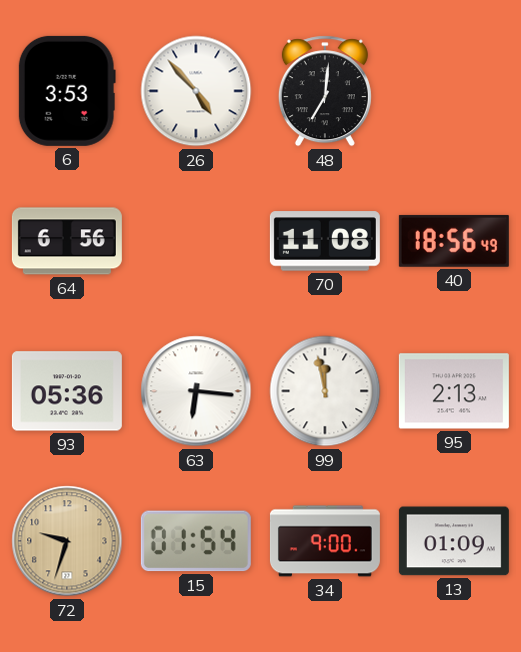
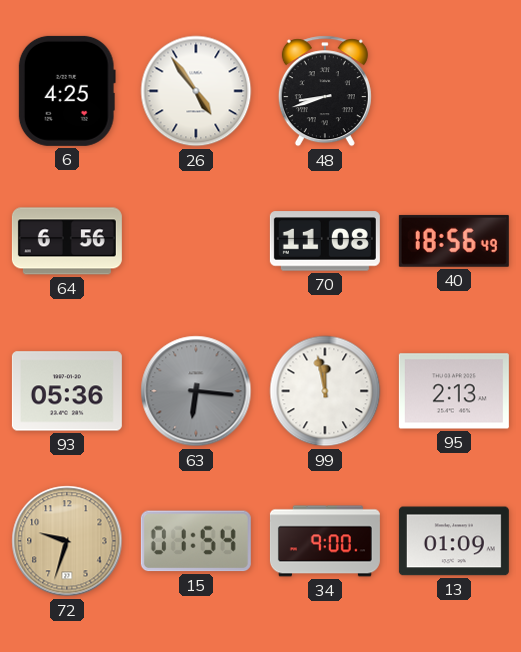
6: 3:53 -> 4:25 (67, 91)
26: 4:53 -> 4:54 (196, 91)
48: 7:01 -> 8:42 (325, 91)
63 dial: white -> grey (196, 391)
